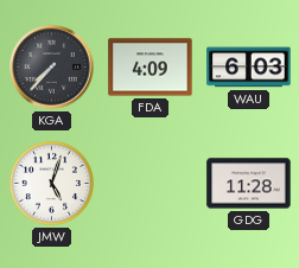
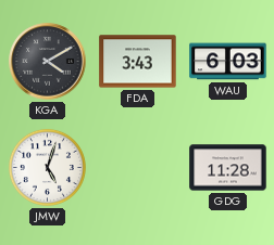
KGA: 7:37 -> 4:10 (48, 62)
FDA: 4:09 -> 3:43 (138, 62)
